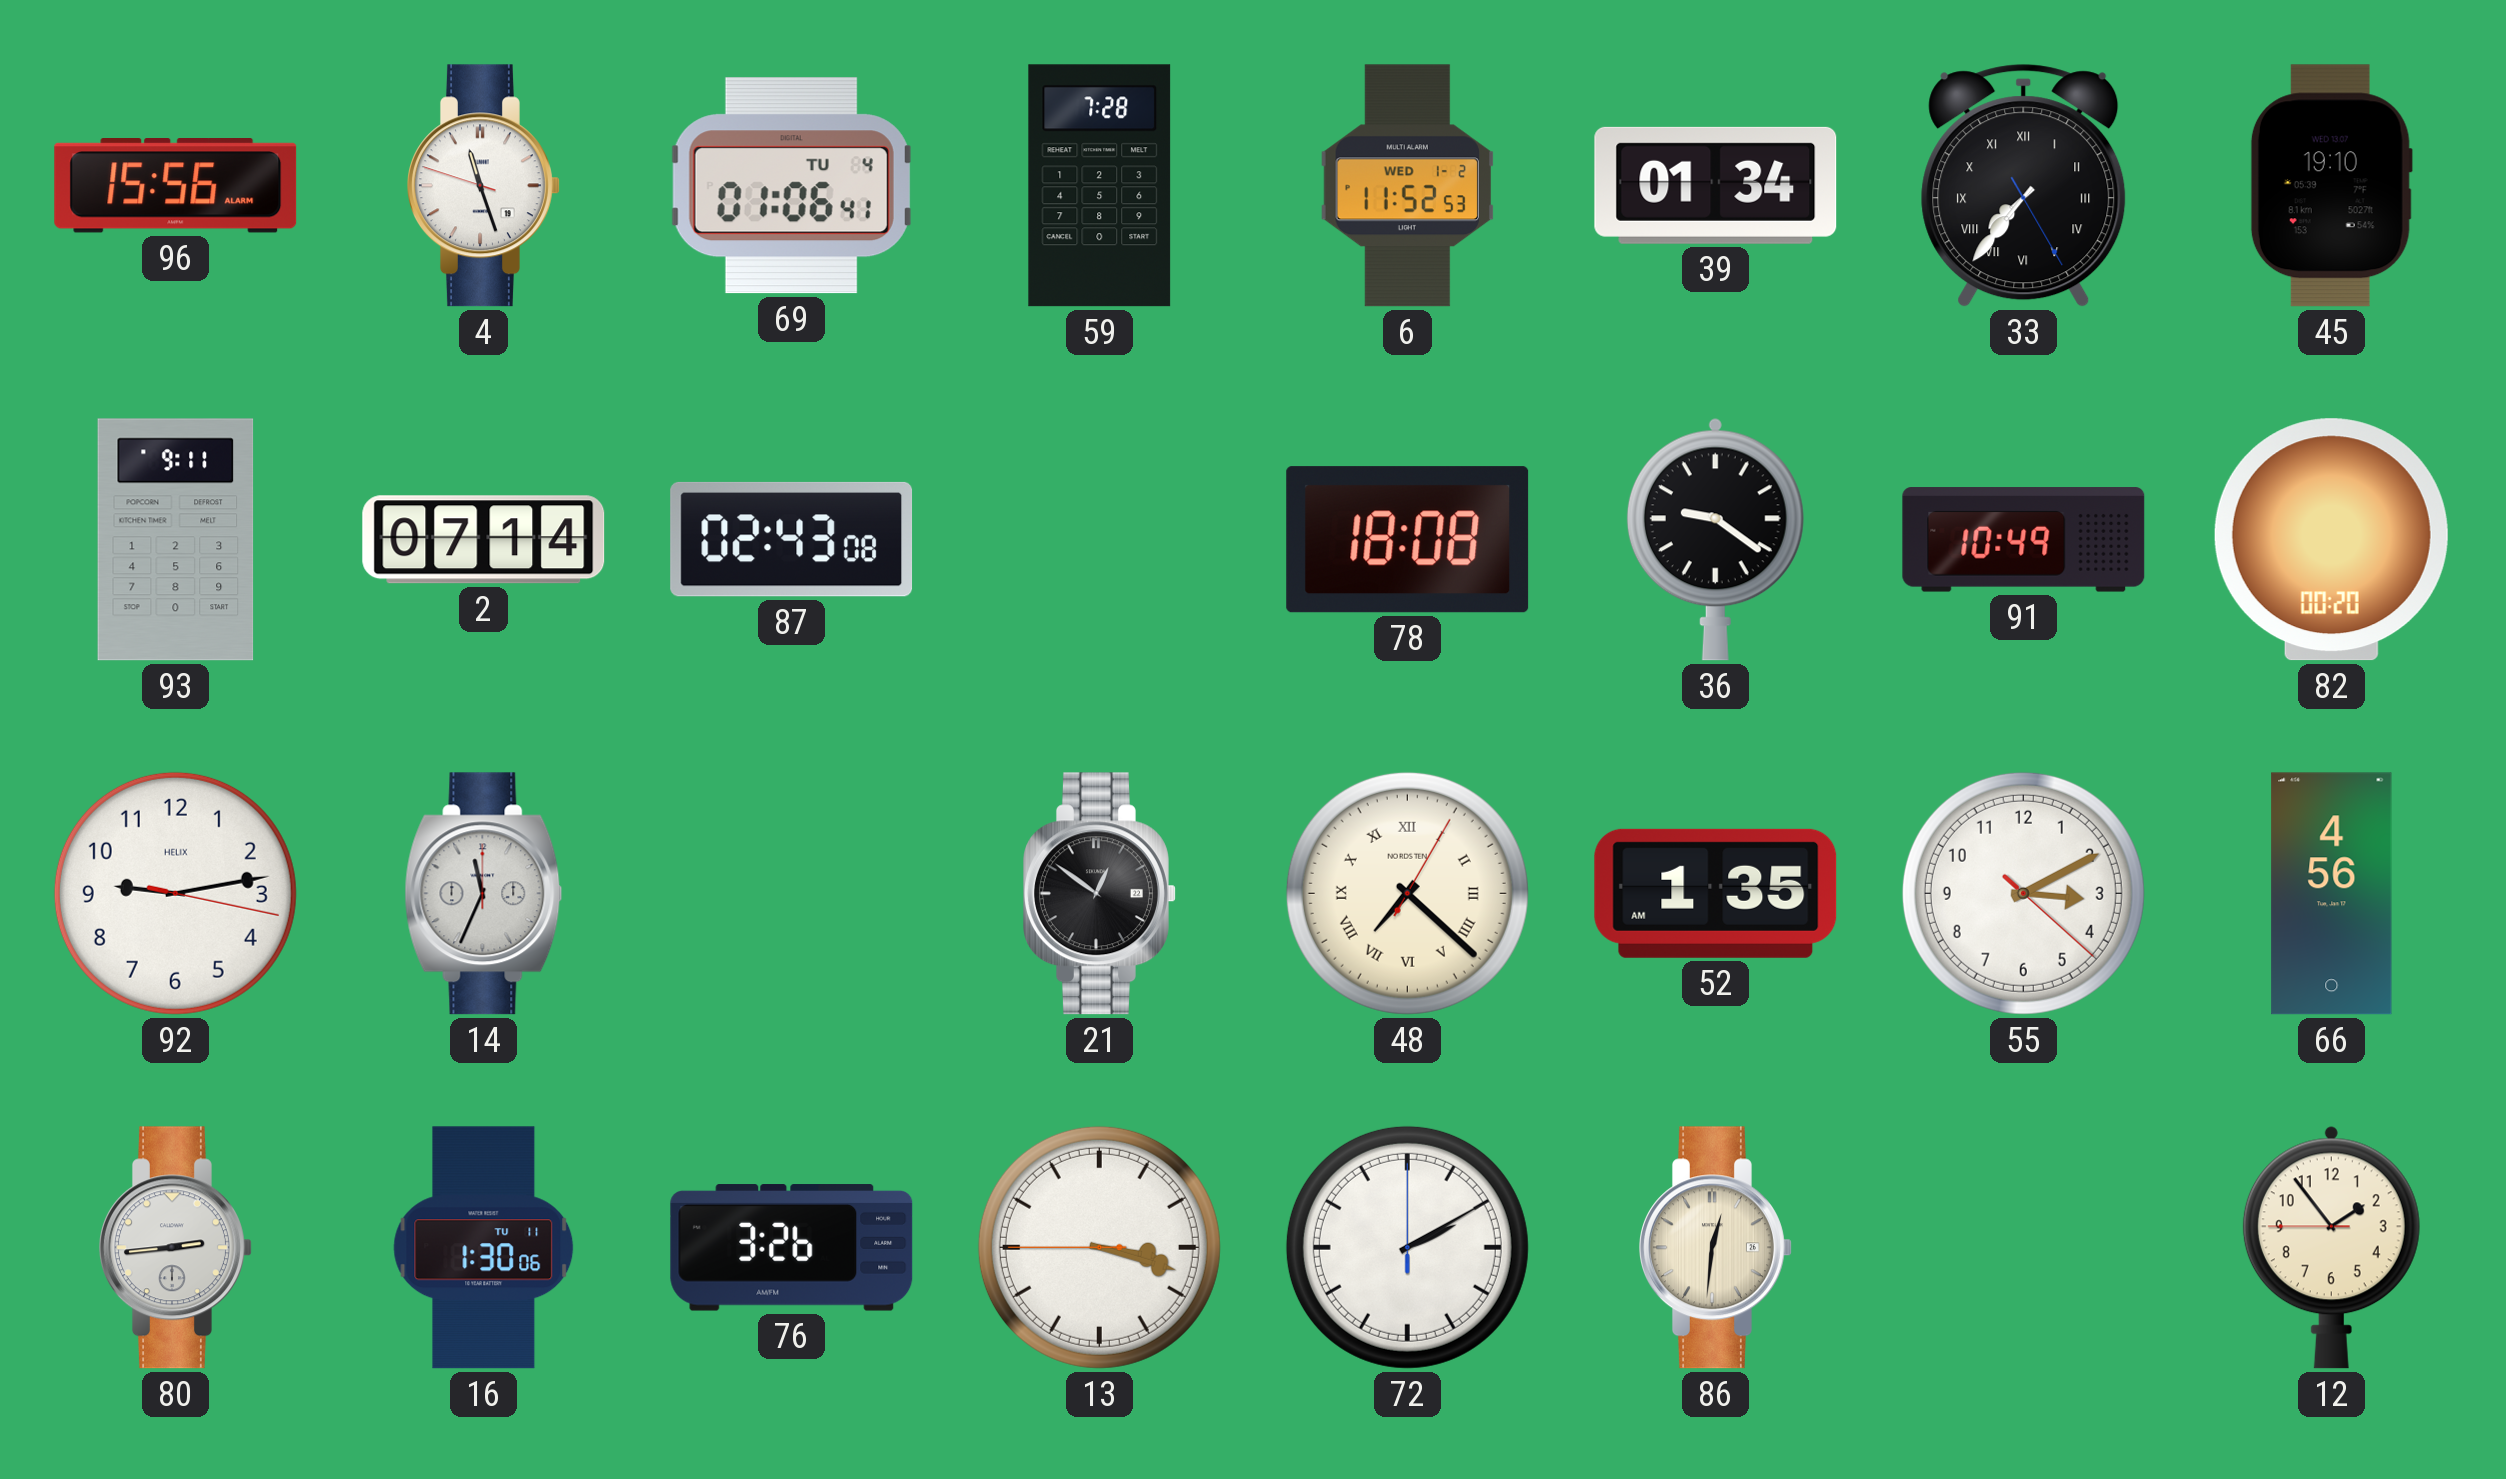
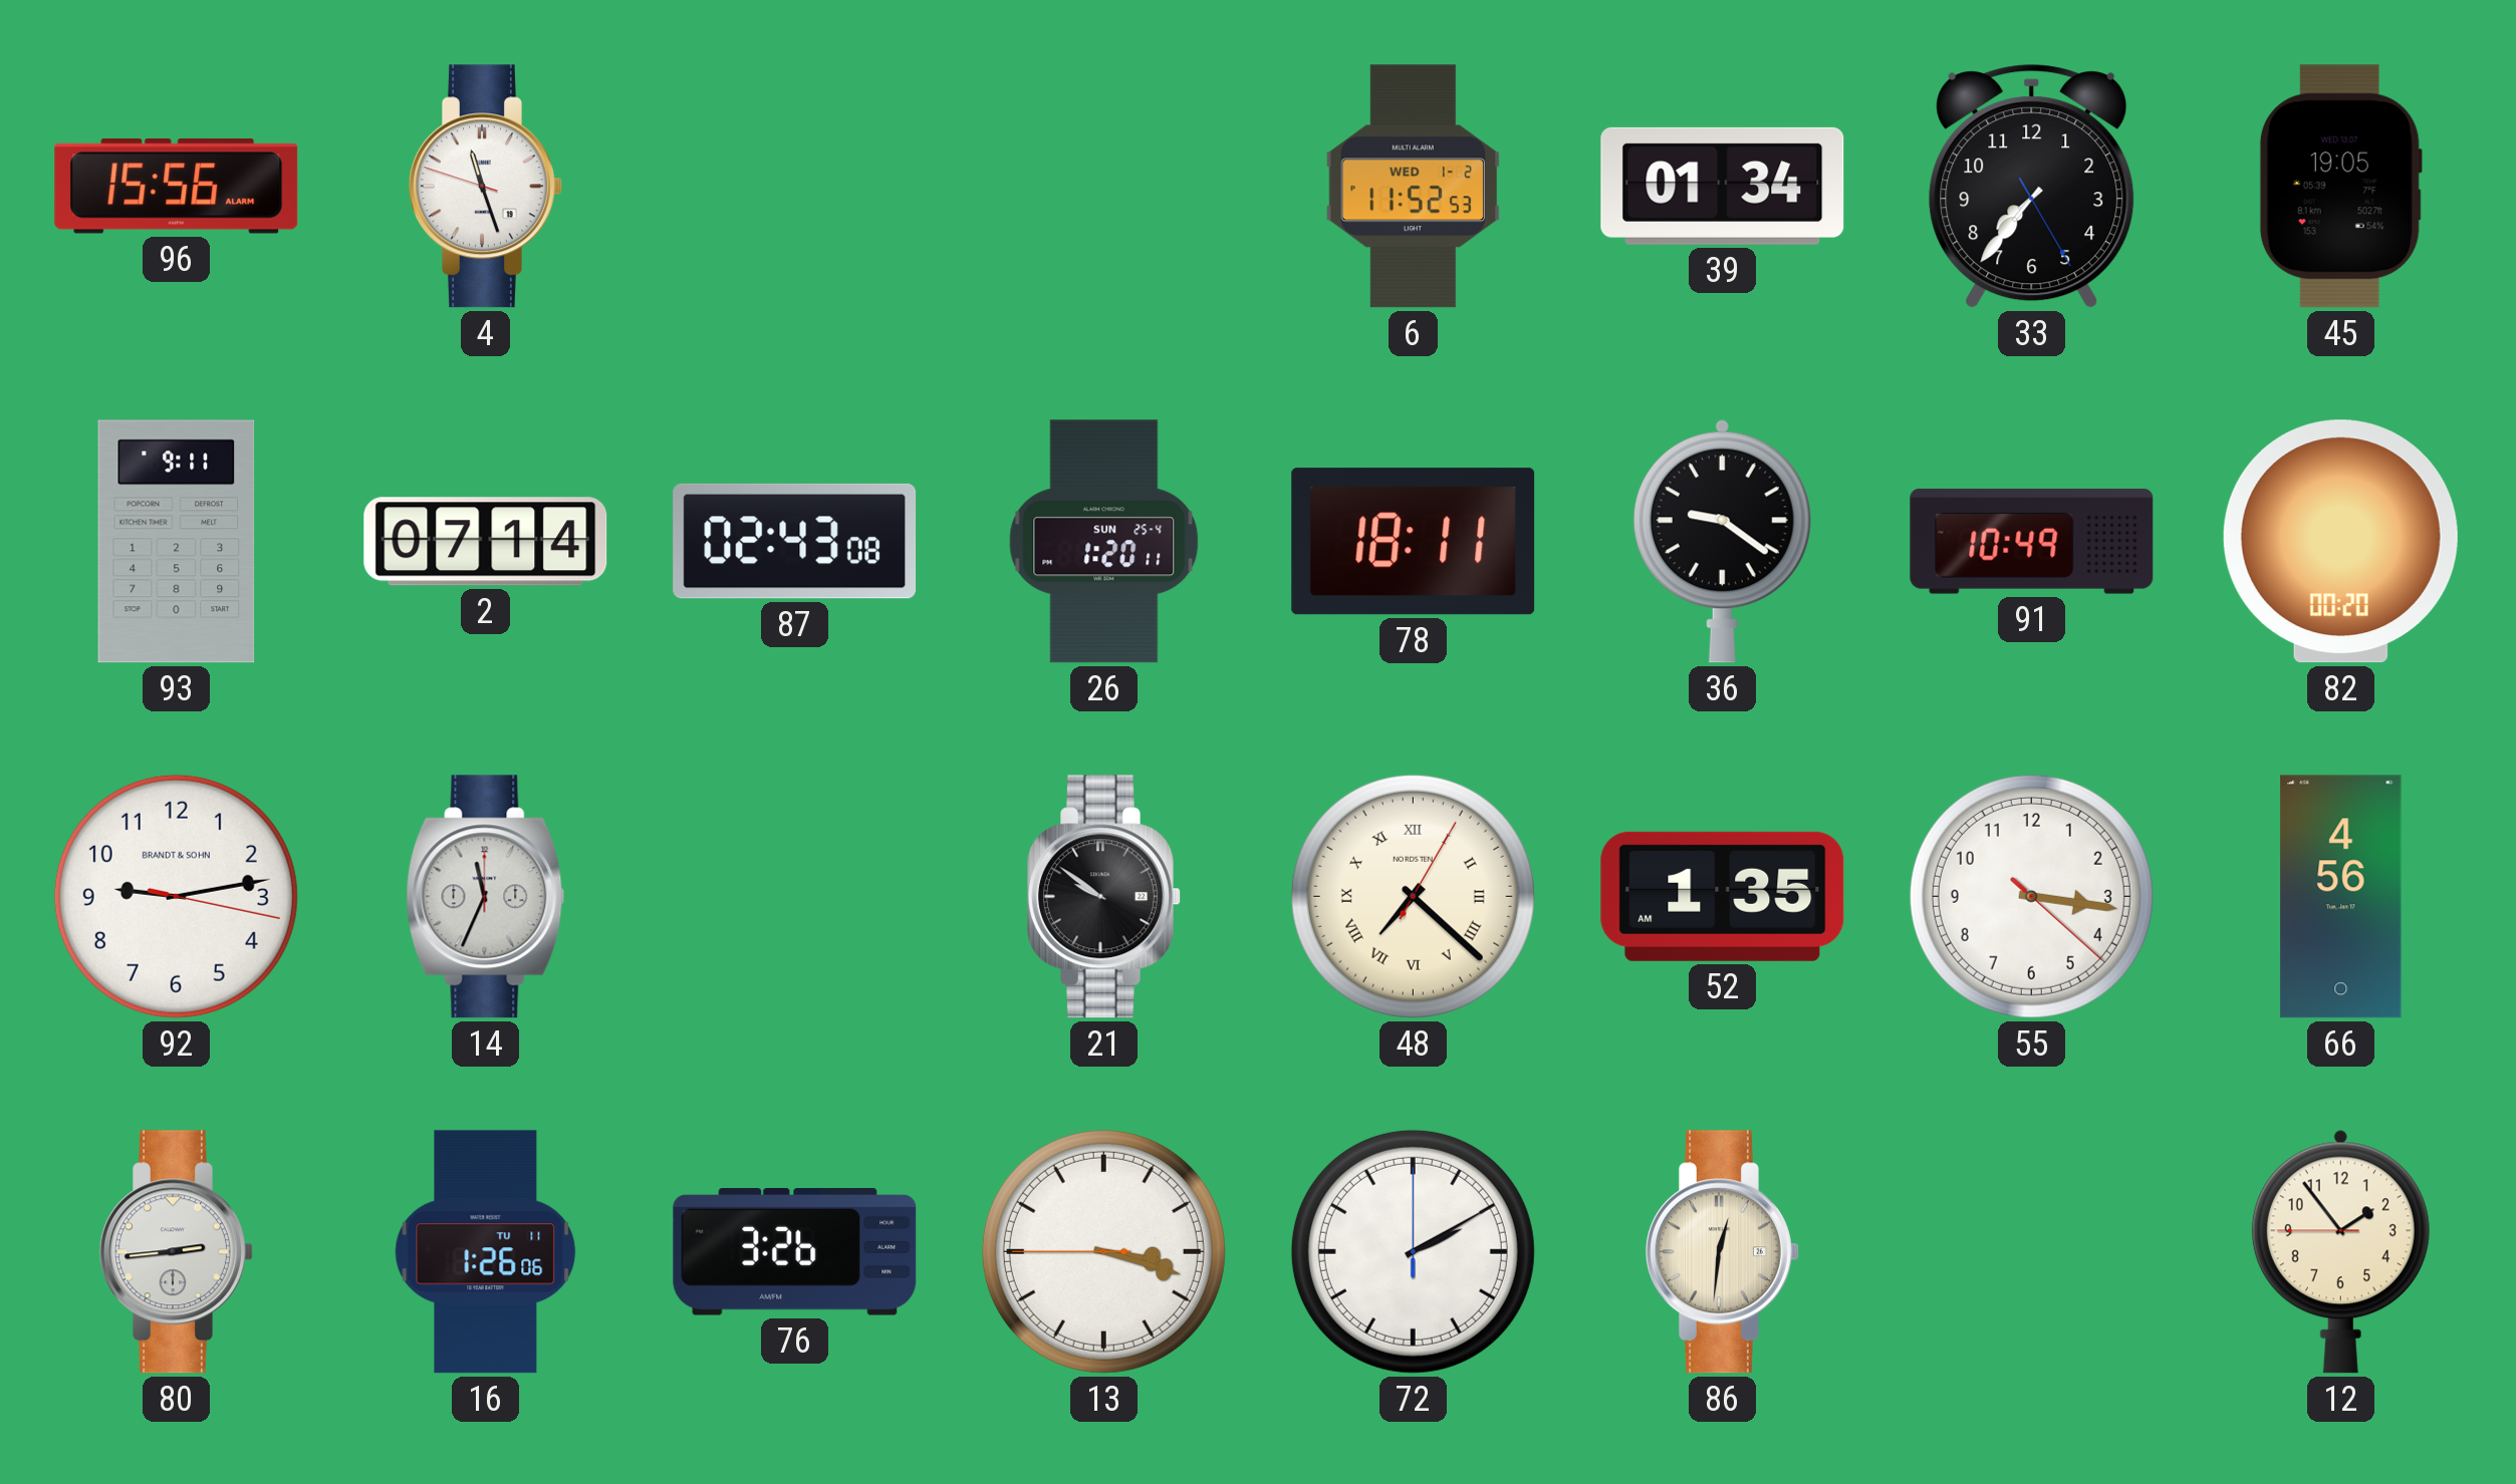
69: 01:06 -> none (791, 186)
59: 7:28 -> none (1100, 186)
33 numerals: Roman -> Arabic (2032, 187)
45: 19:10 -> 19:05 (2340, 187)
26: none -> 1:20 (1104, 542)
78: 18:08 -> 18:11 (1414, 542)
92 brand: HELIX -> BRANDT & SOHN (176, 896)
21: 12:51 -> 9:51 (1104, 897)
55: 3:10 -> 3:16 (2031, 896)
16: 1:30 -> 1:26 (486, 1252)
